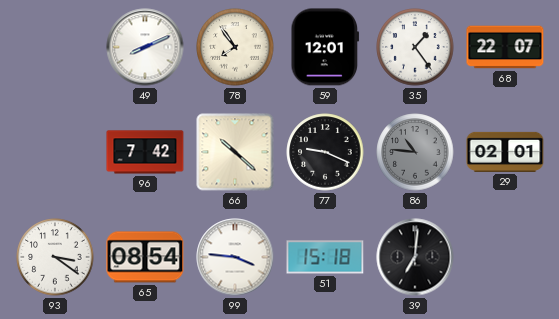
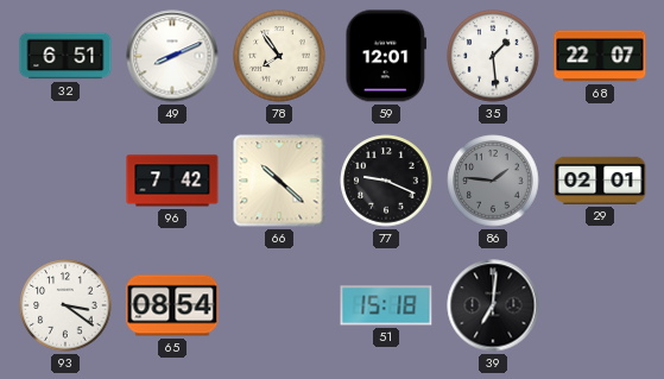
32: none -> 6:51 (65, 56)
35: 1:24 -> 1:29 (493, 56)
86: 10:46 -> 1:46 (493, 181)
99: 3:46 -> none (235, 257)
